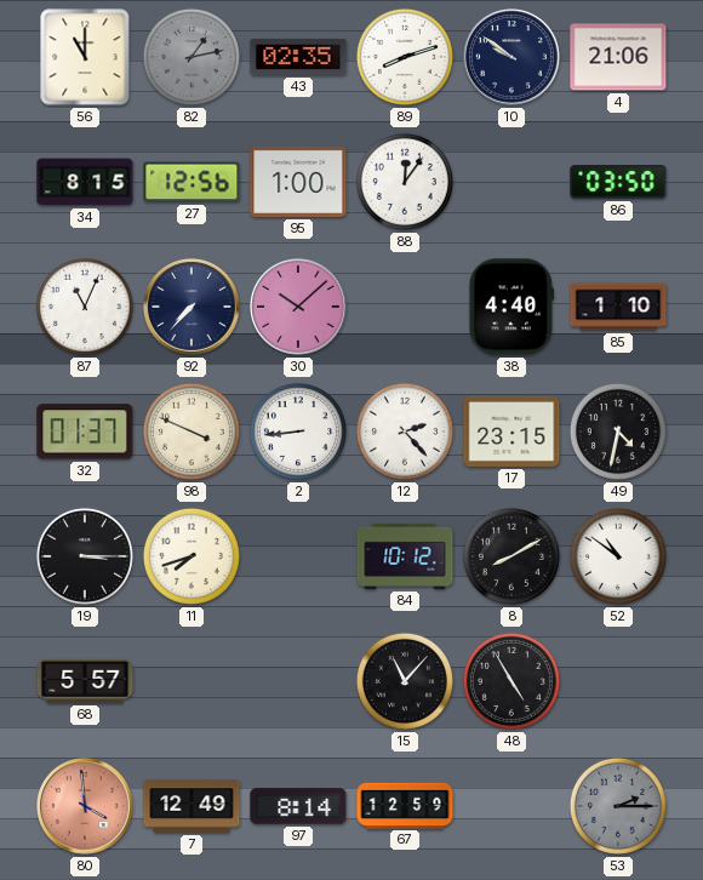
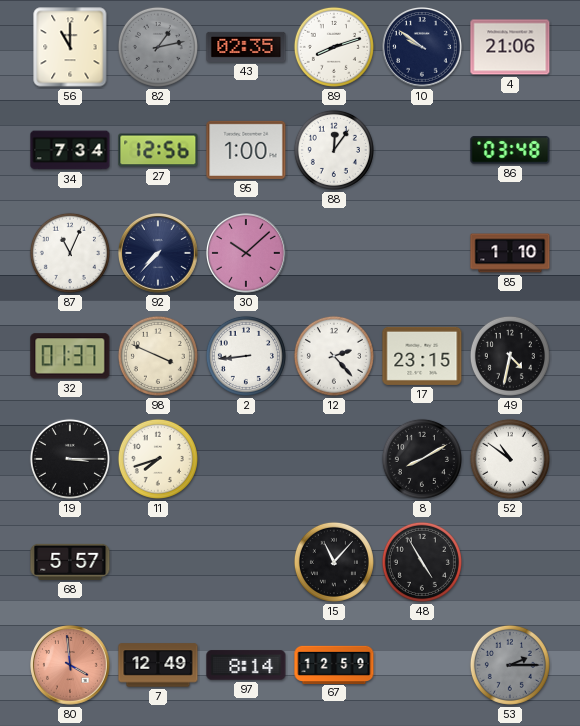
34: 8:15 -> 7:34 (70, 150)
86: 03:50 -> 03:48 (510, 150)
38: 4:40 -> none (510, 307)
84: 10:12 -> none (405, 556)
